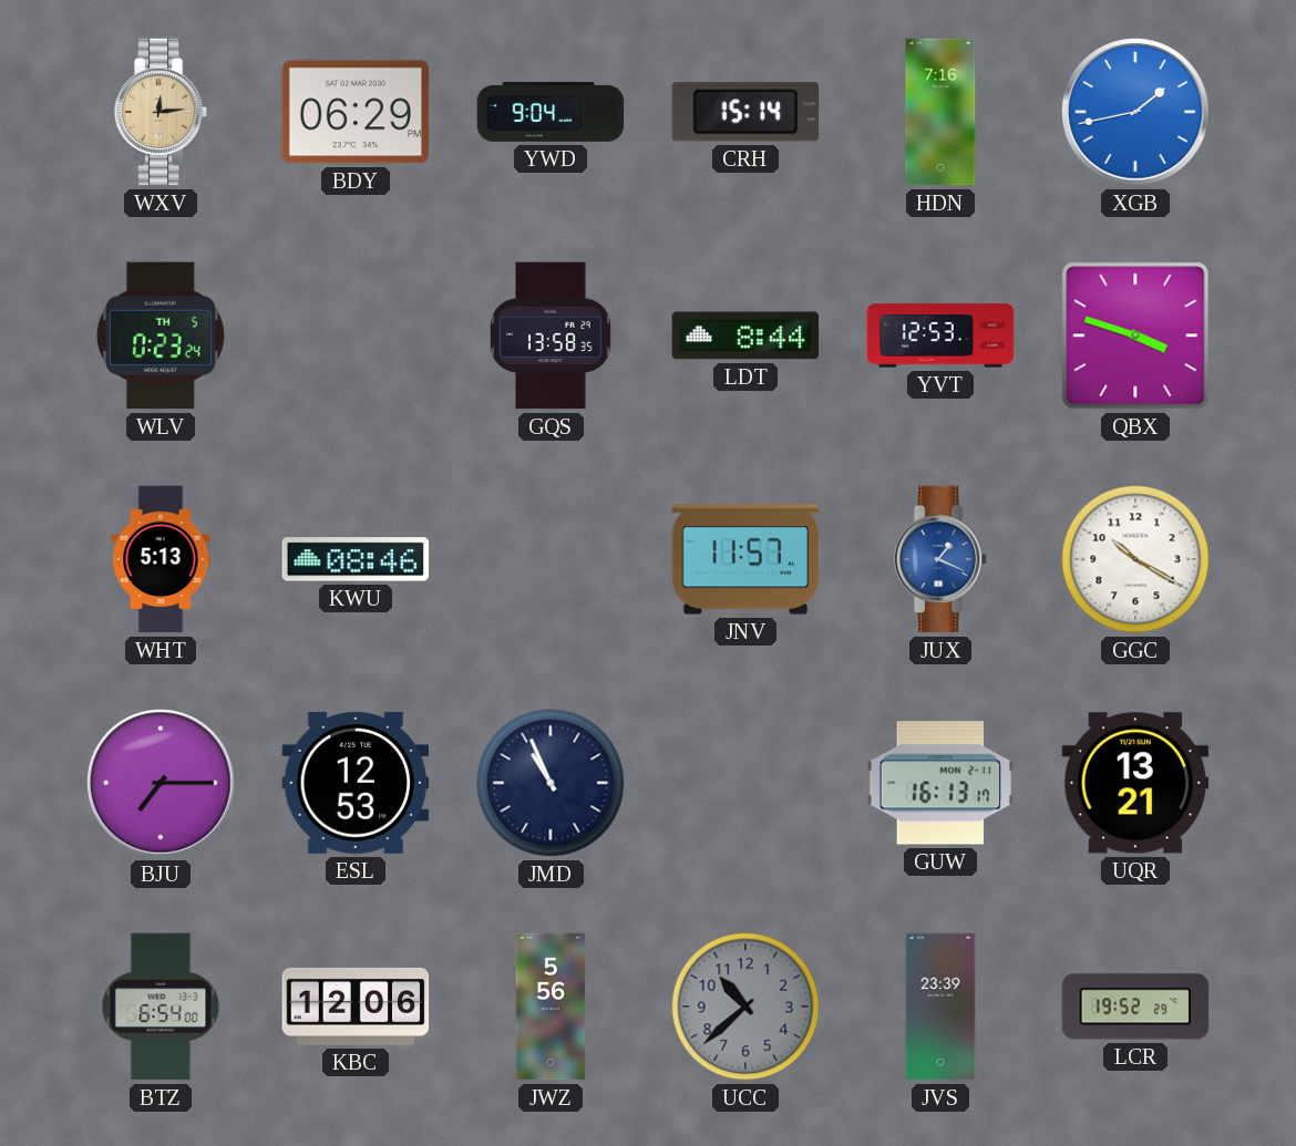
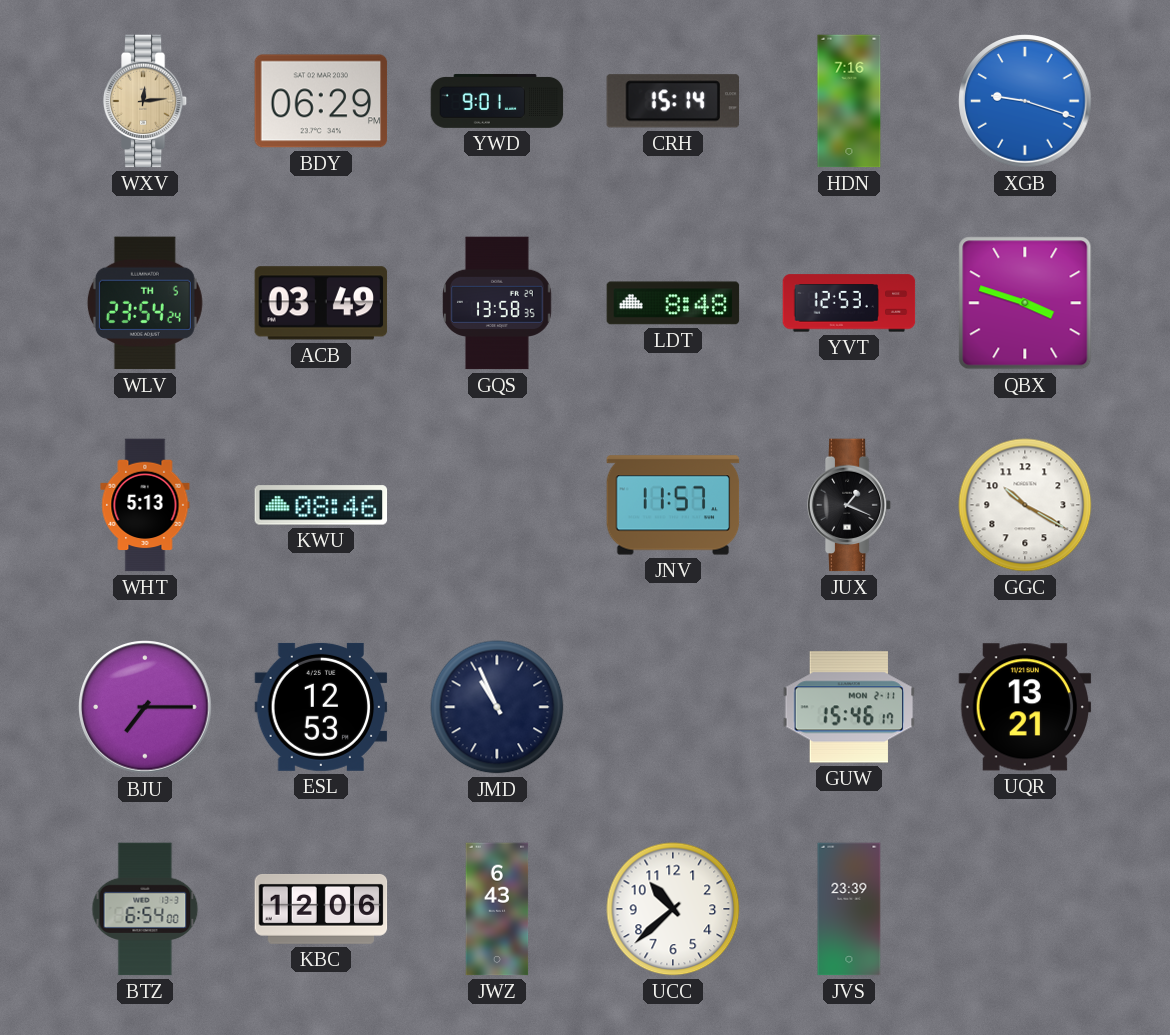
YWD: 9:04 -> 9:01 (497, 101)
XGB: 1:43 -> 9:18 (1025, 101)
WLV: 0:23 -> 23:54 (145, 303)
ACB: none -> 03:49 (321, 303)
LDT: 8:44 -> 8:48 (673, 303)
JUX dial: blue -> black (849, 505)
GUW: 16:13 -> 15:46 (849, 707)
JWZ: 5:56 -> 6:43 (497, 909)
UCC dial: grey -> white (673, 909)
LCR: 19:52 -> none (1135, 1006)
